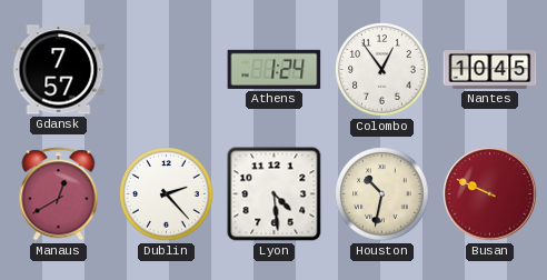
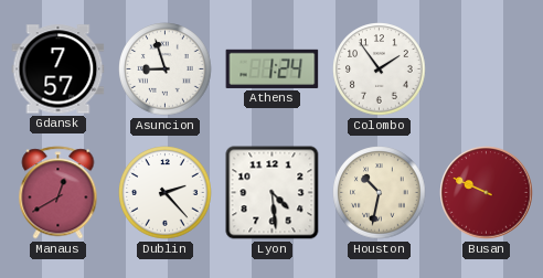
Asuncion: none -> 8:57 (166, 69)
Colombo: 12:54 -> 1:54 (380, 69)
Nantes: 10:45 -> none (490, 70)
